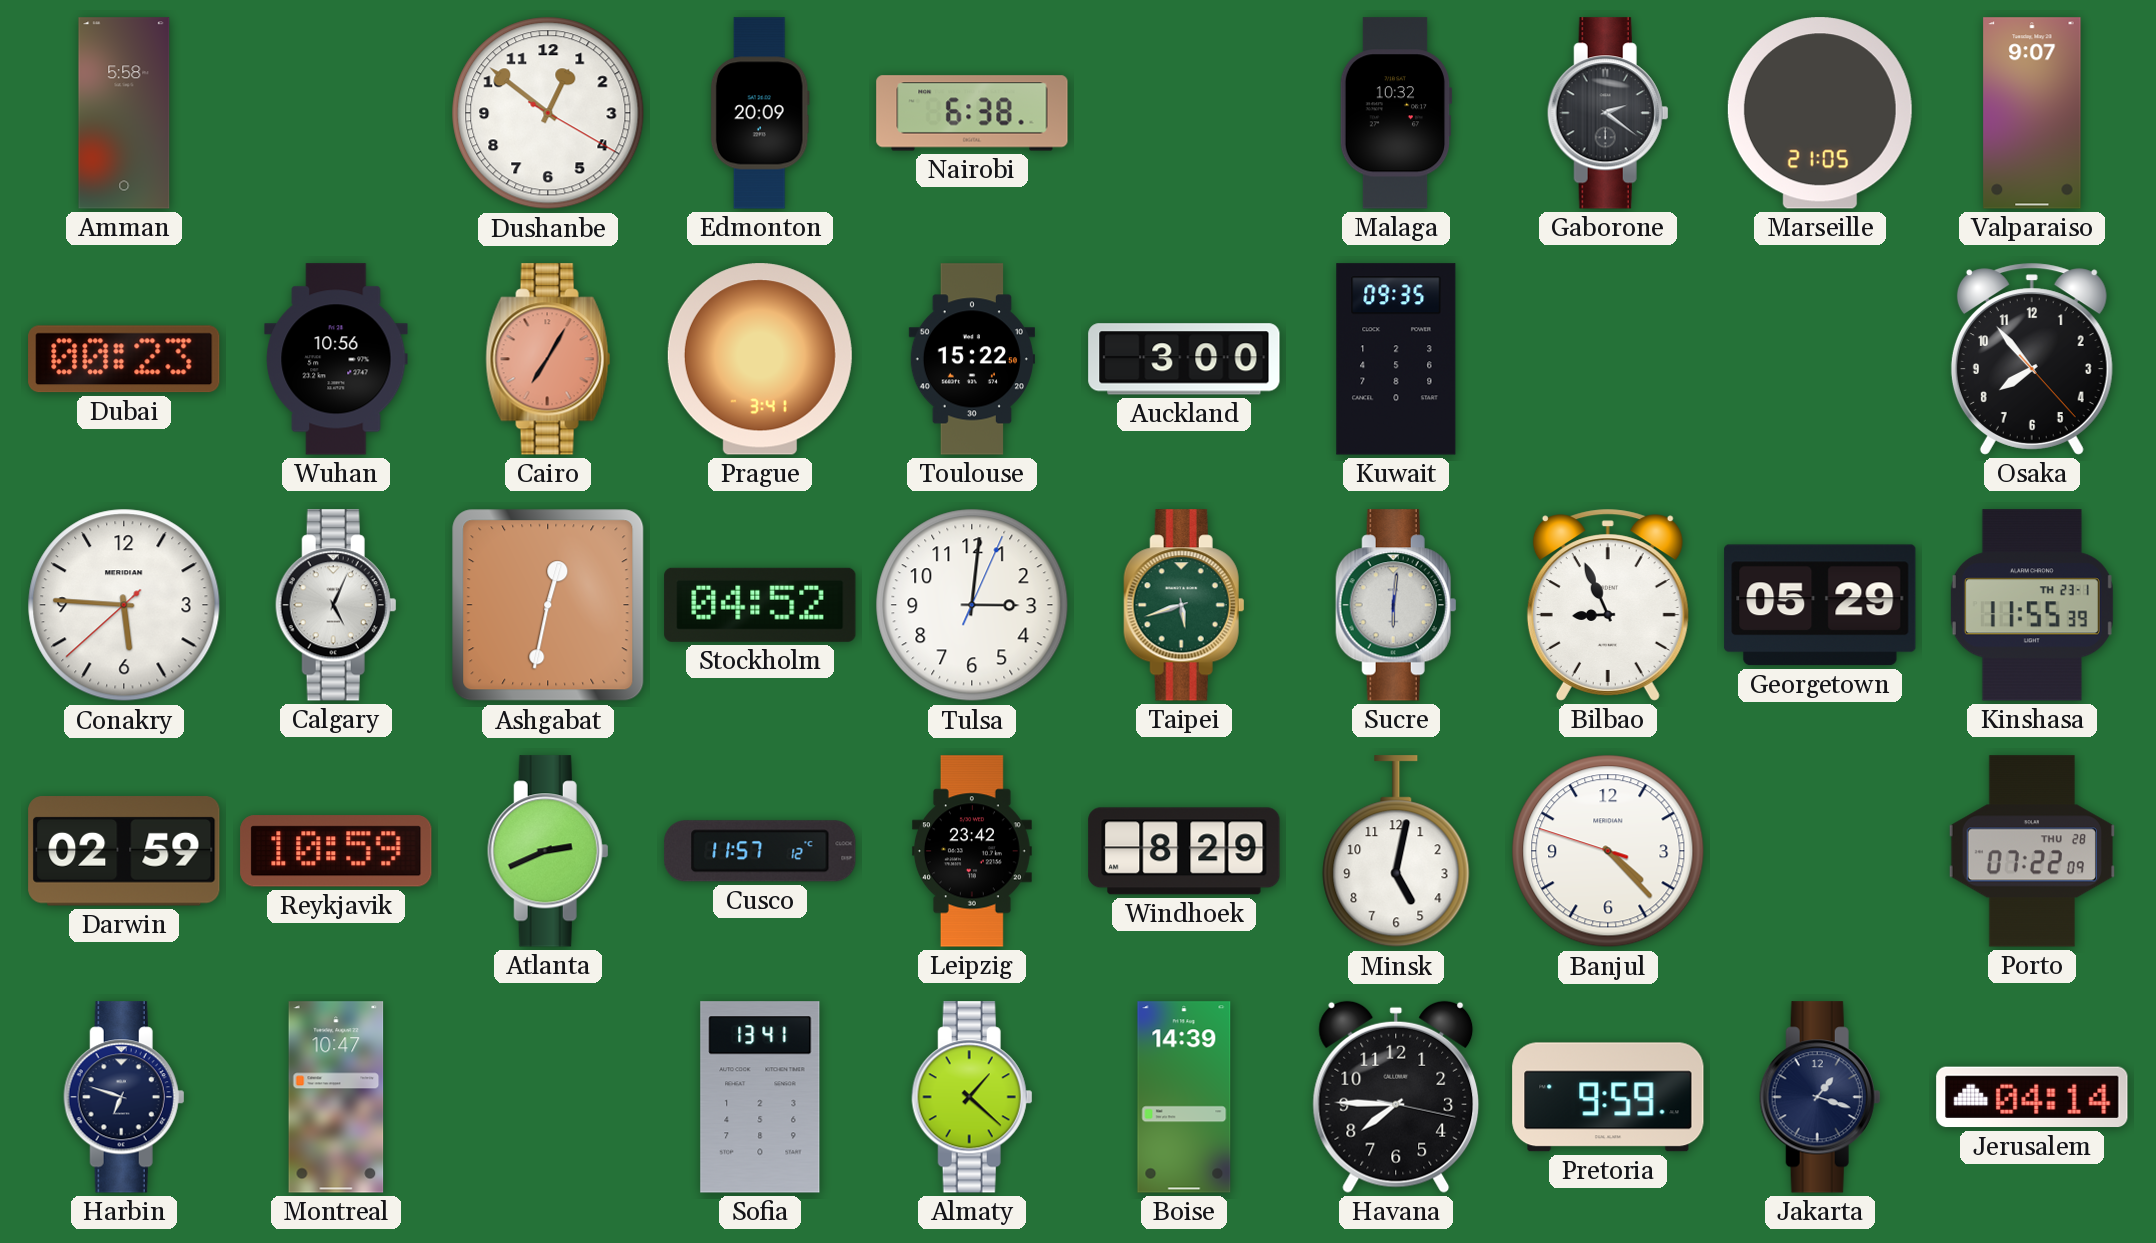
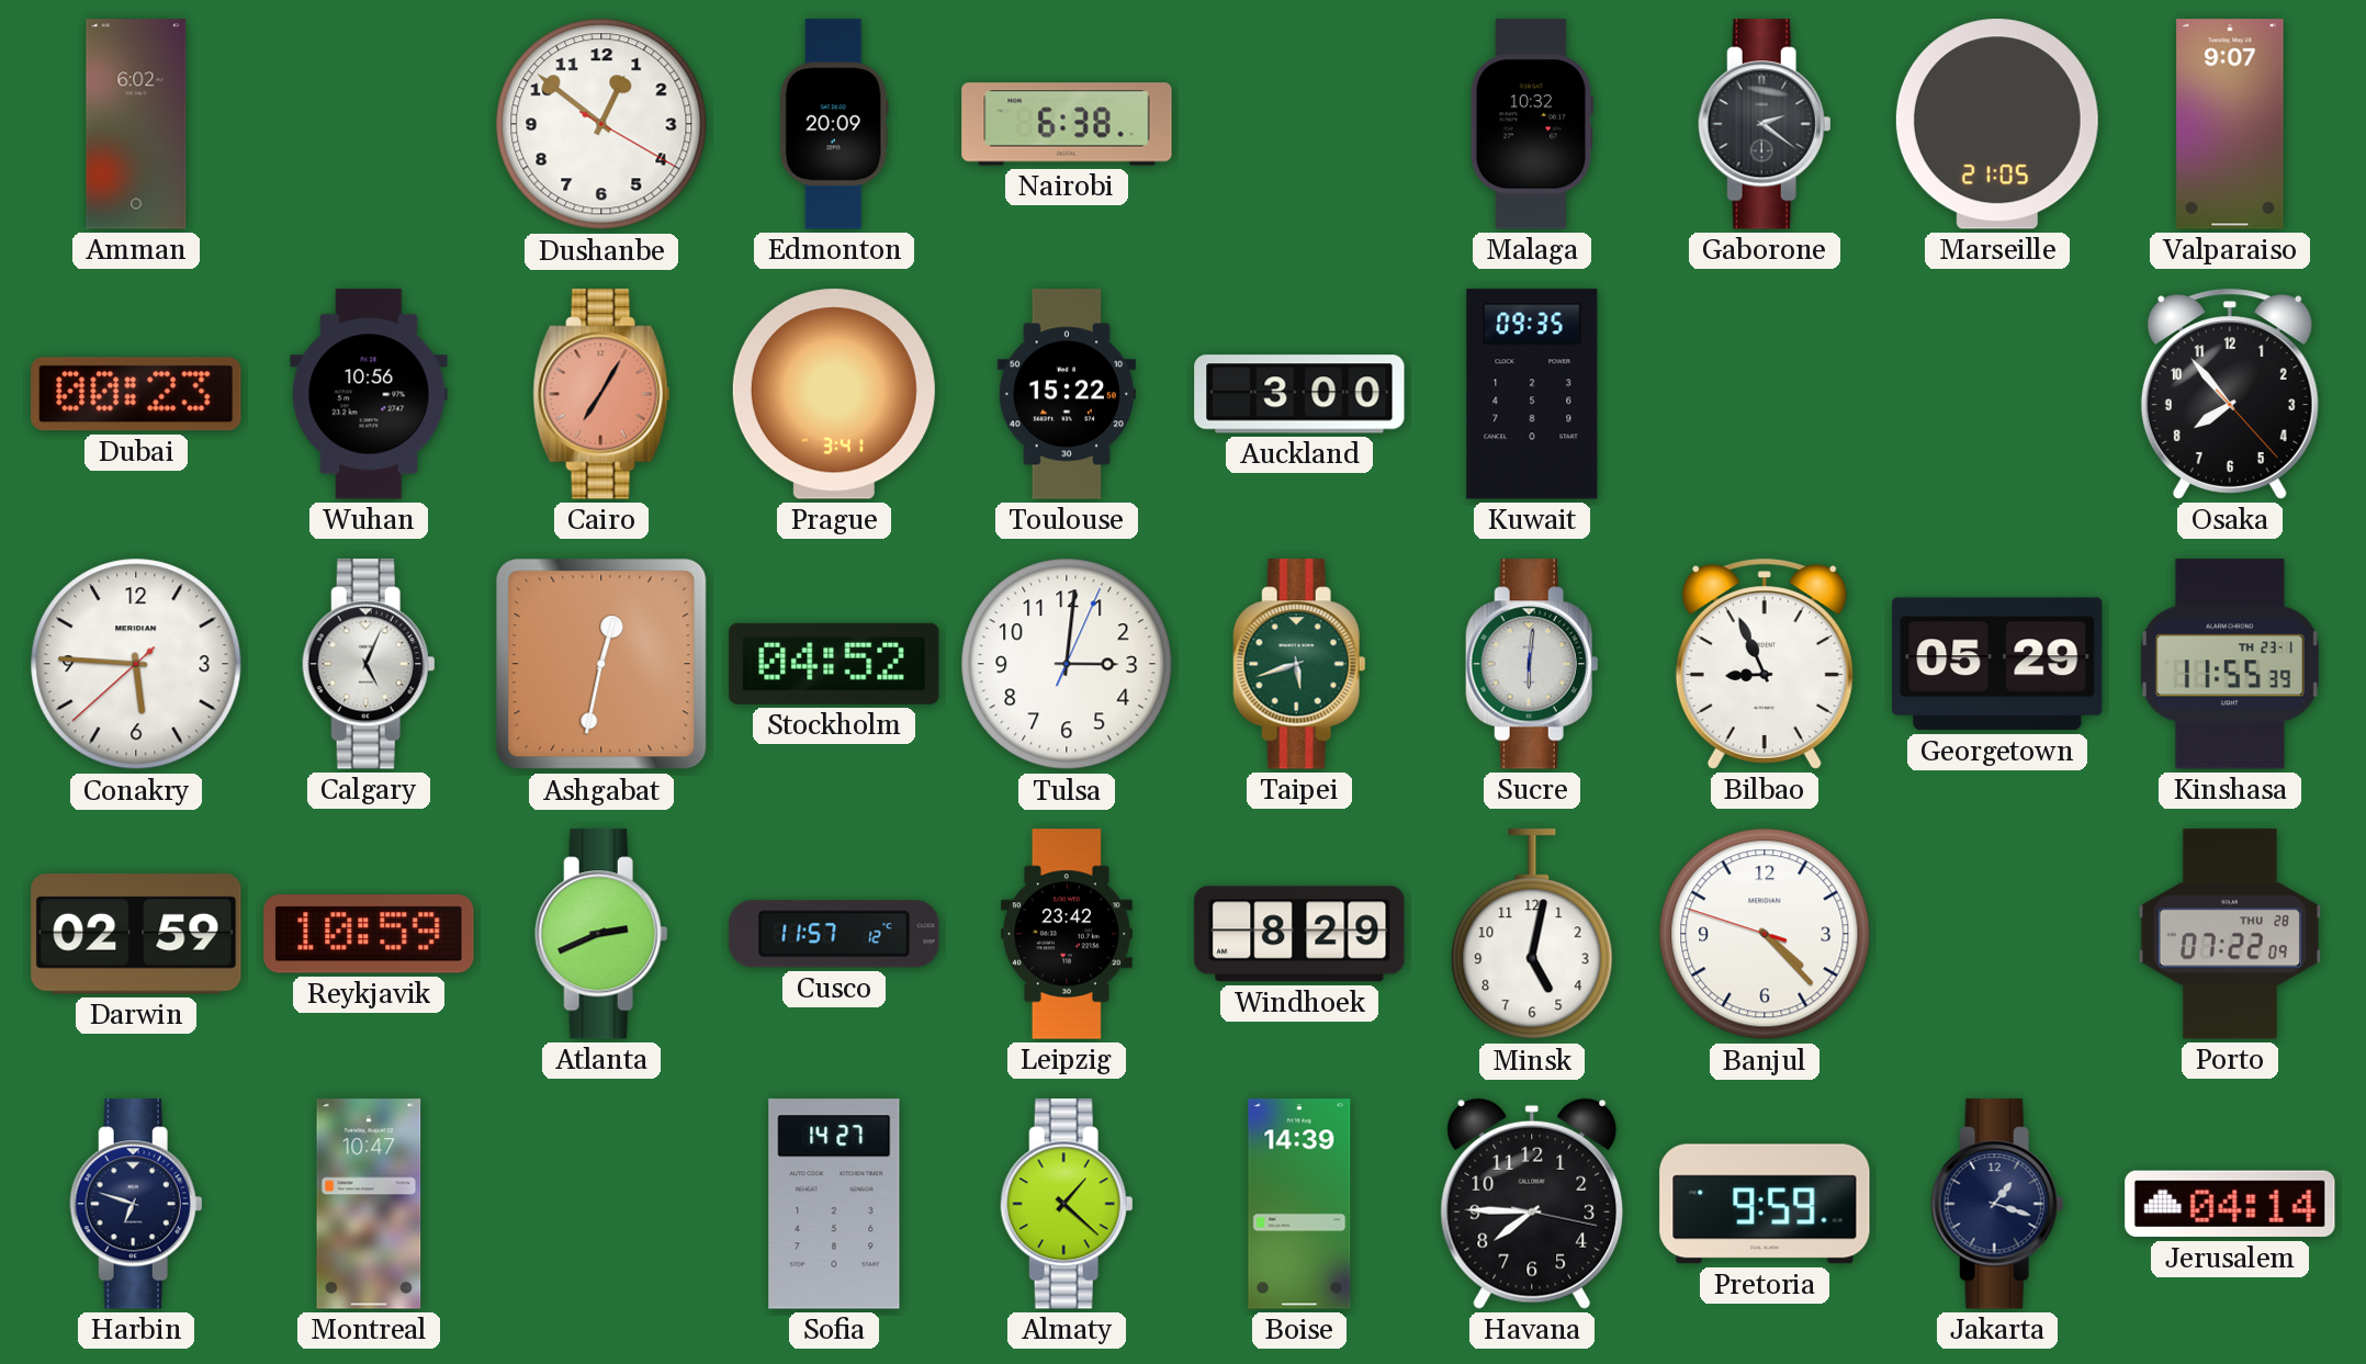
Amman: 5:58 -> 6:02 (136, 124)
Sofia: 13:41 -> 14:27 (834, 1204)
